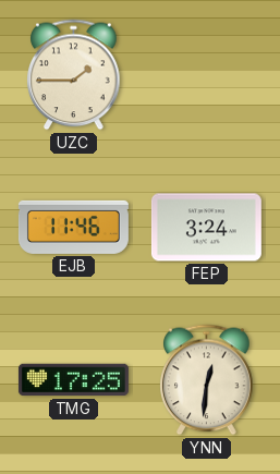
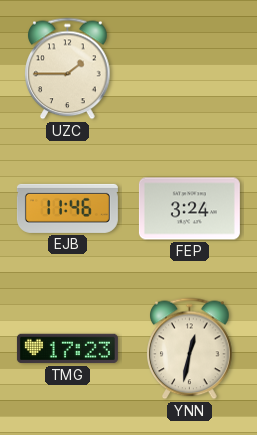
TMG: 17:25 -> 17:23 (67, 349)
YNN: 12:31 -> 12:32 (190, 349)
